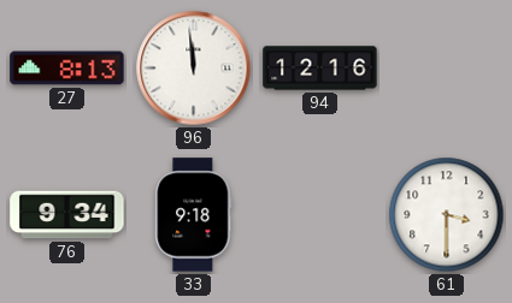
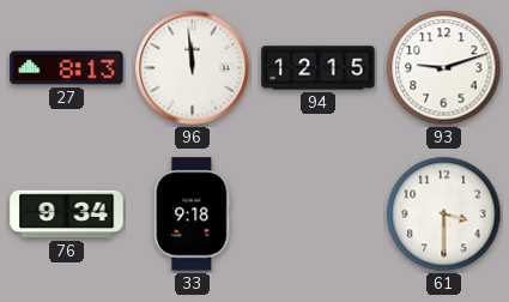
94: 12:16 -> 12:15 (319, 68)
93: none -> 9:12 (444, 68)
